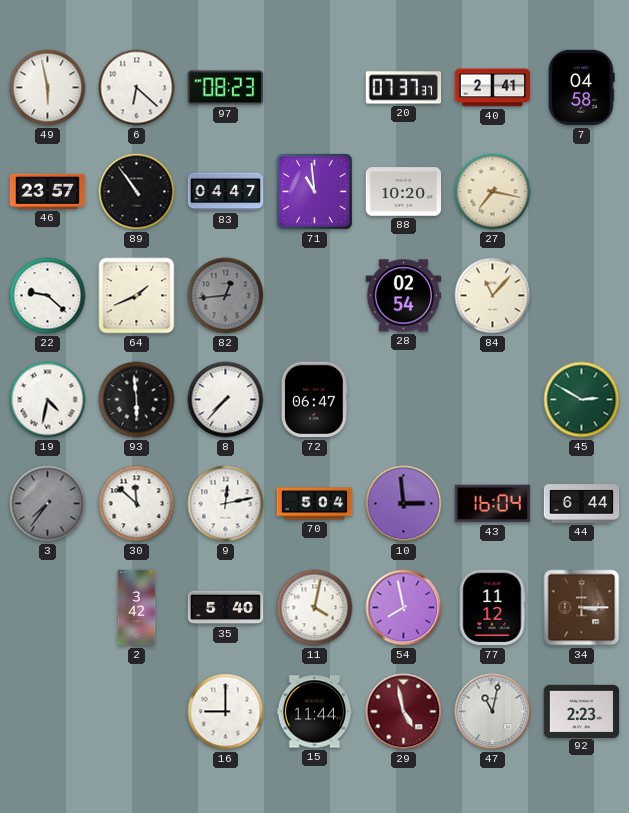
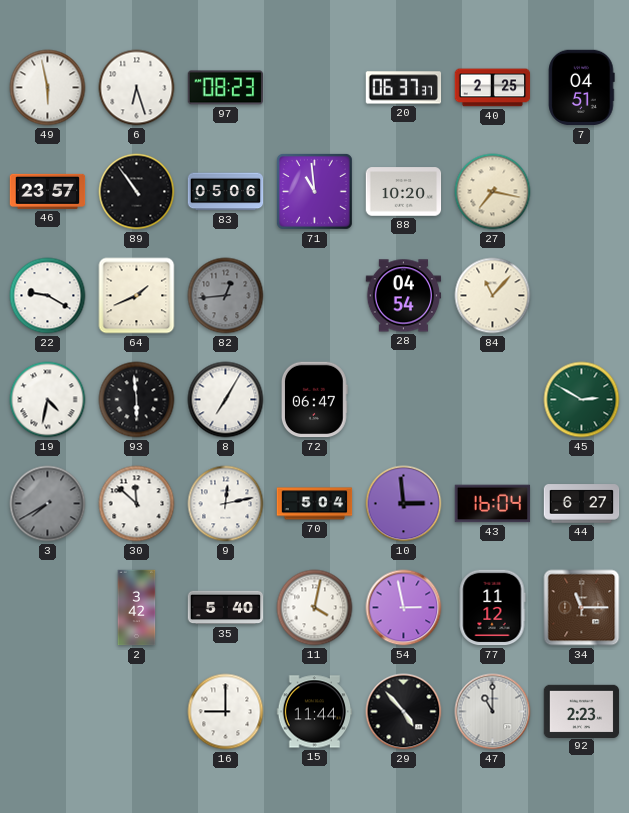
6: 6:22 -> 6:27 (137, 88)
20: 07:37 -> 06:37 (404, 88)
40: 2:41 -> 2:25 (493, 88)
7: 04:58 -> 04:51 (582, 88)
83: 04:47 -> 05:06 (226, 192)
22: 9:22 -> 9:20 (48, 296)
28: 02:54 -> 04:54 (404, 296)
8: 7:37 -> 7:05 (226, 400)
3: 7:36 -> 7:40 (48, 504)
44: 6:44 -> 6:27 (582, 504)
54: 7:58 -> 2:58 (404, 608)
34: 3:15 -> 11:15 (582, 608)
29: 4:58 -> 4:53 (404, 712)
29 dial: burgundy -> black (404, 712)
47: 11:02 -> 11:00 (493, 712)
